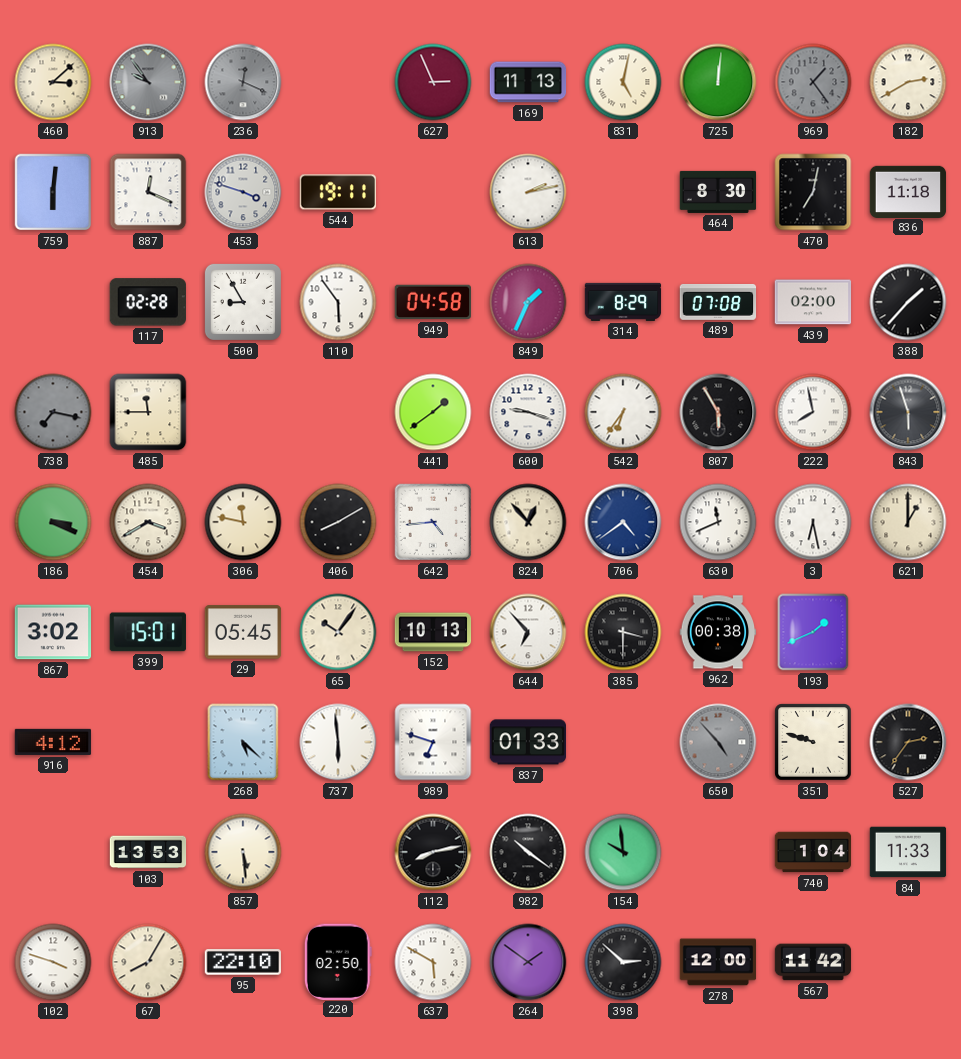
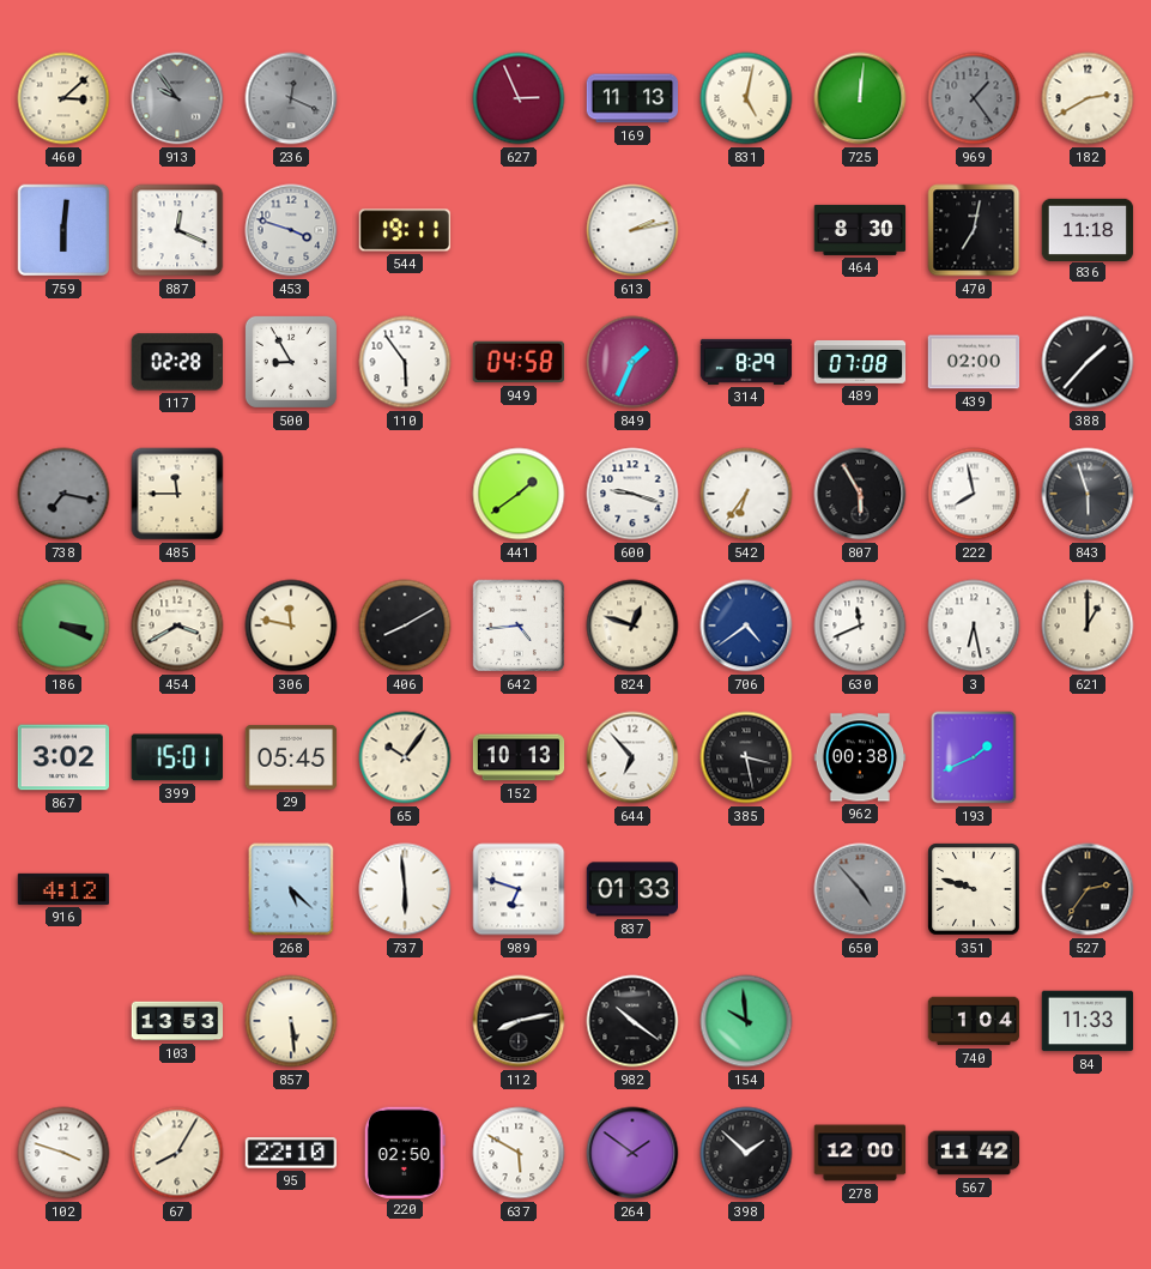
824: 12:53 -> 12:48 (632, 626)
385: 3:30 -> 3:28 (746, 757)
398: 2:52 -> 1:52 (746, 1153)
